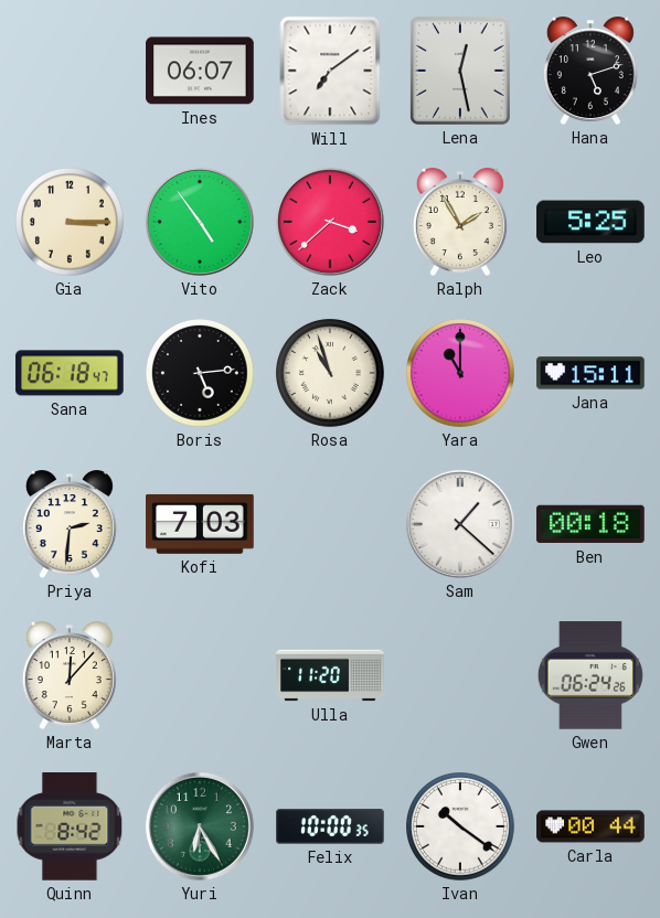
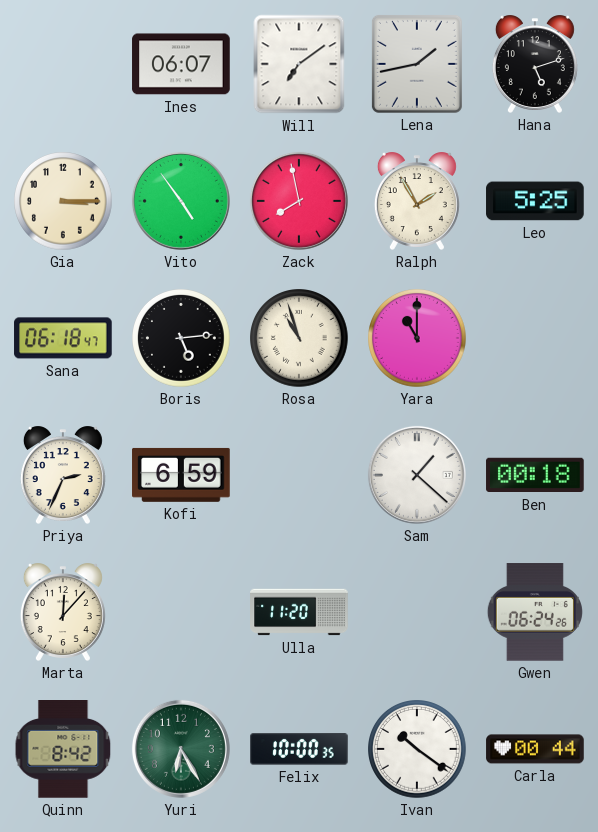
Lena: 12:28 -> 1:43 (417, 64)
Zack: 3:38 -> 7:58 (299, 201)
Jana: 15:11 -> none (590, 373)
Priya: 2:31 -> 2:34 (63, 475)
Kofi: 7:03 -> 6:59 (181, 475)
